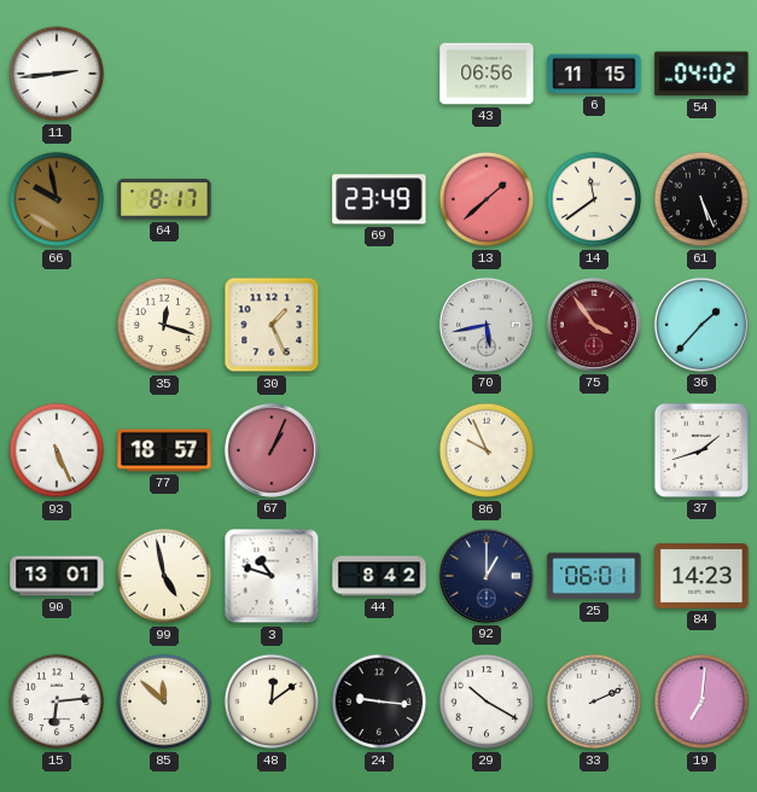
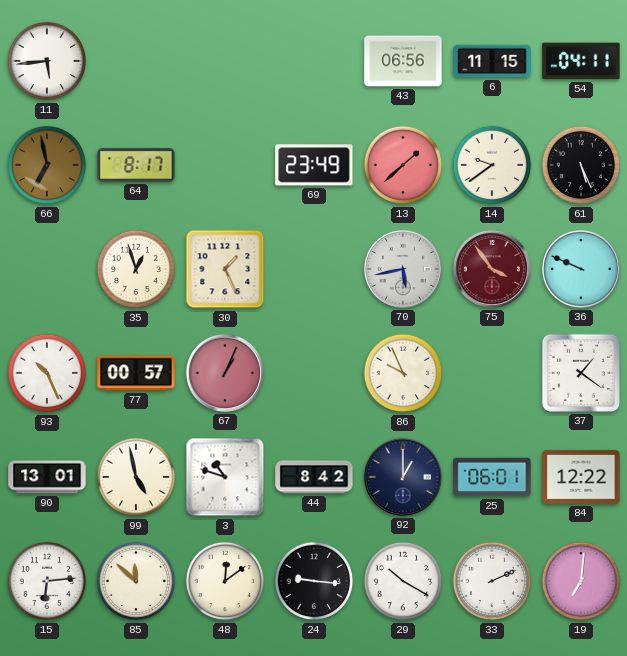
11: 2:44 -> 5:44 (47, 61)
54: 04:02 -> 04:11 (581, 61)
66: 9:58 -> 6:58 (47, 165)
14: 11:39 -> 9:39 (492, 165)
35: 12:18 -> 12:57 (136, 269)
36: 1:37 -> 9:49 (581, 269)
93: 5:26 -> 10:26 (47, 373)
77: 18:57 -> 00:57 (136, 373)
37: 1:42 -> 1:21 (581, 373)
84: 14:23 -> 12:22 (581, 477)
